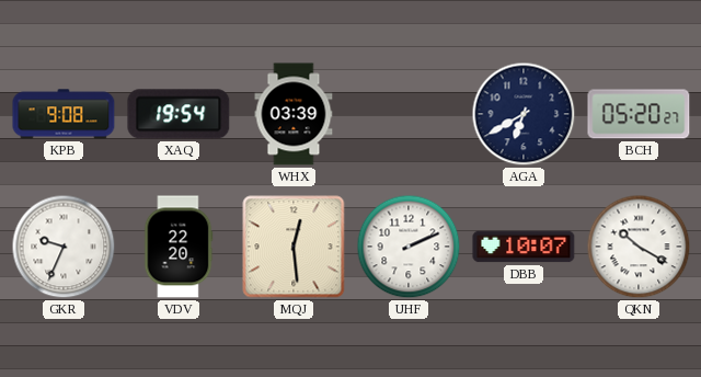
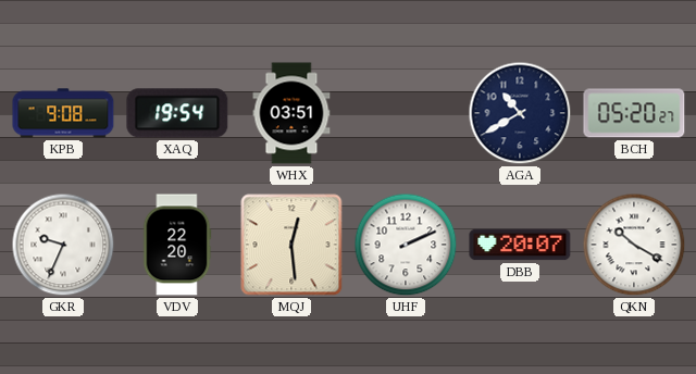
WHX: 03:39 -> 03:51 (291, 113)
AGA: 6:40 -> 10:40 (520, 113)
DBB: 10:07 -> 20:07 (520, 245)
